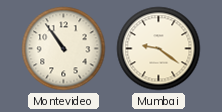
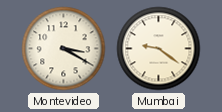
Montevideo: 10:54 -> 3:20 (64, 49)
